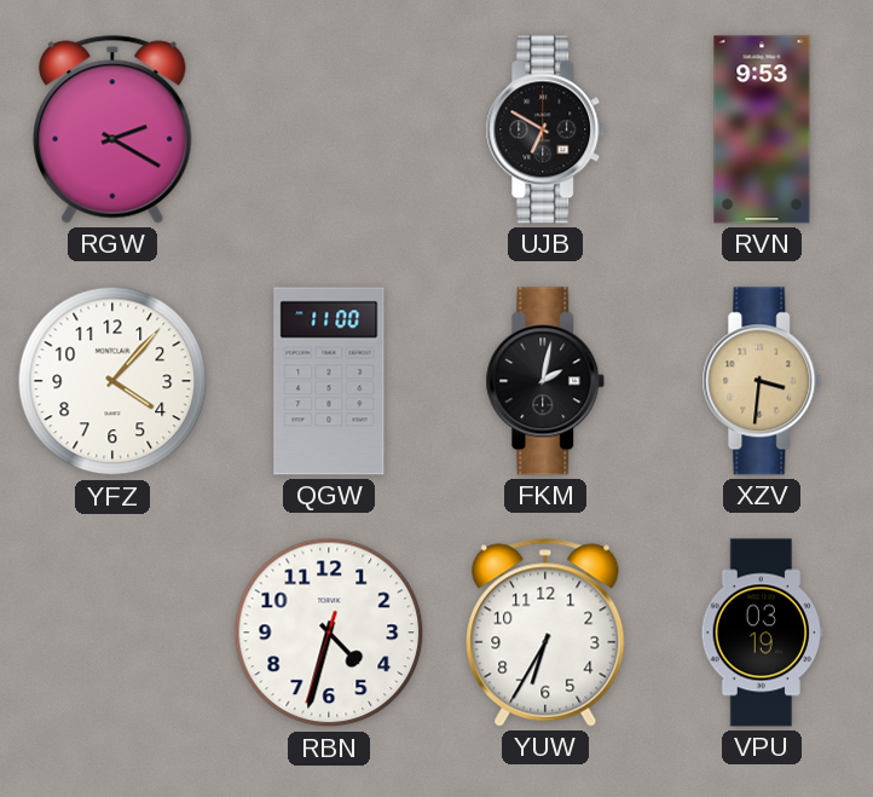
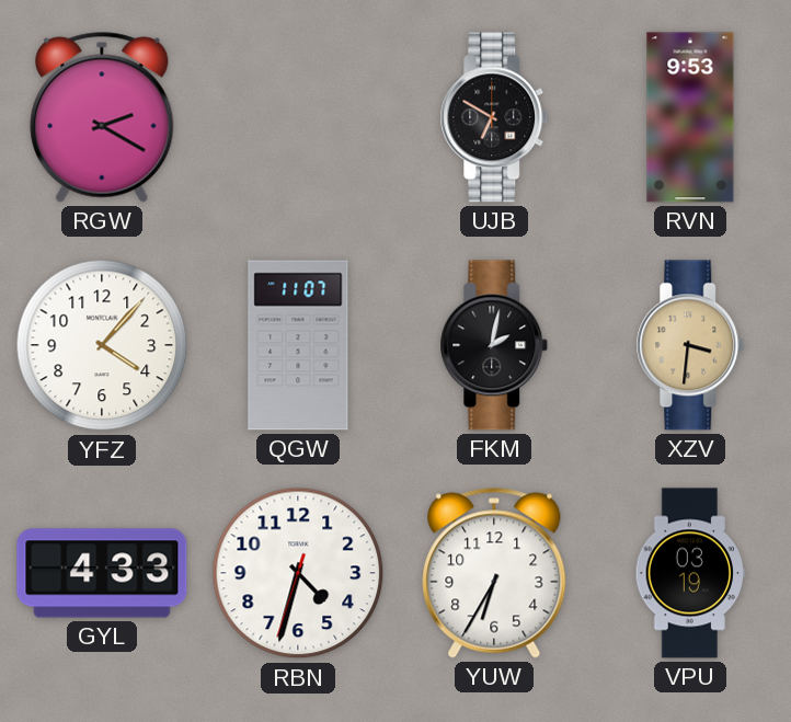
QGW: 11:00 -> 11:07 (298, 345)
GYL: none -> 4:33 (102, 573)
